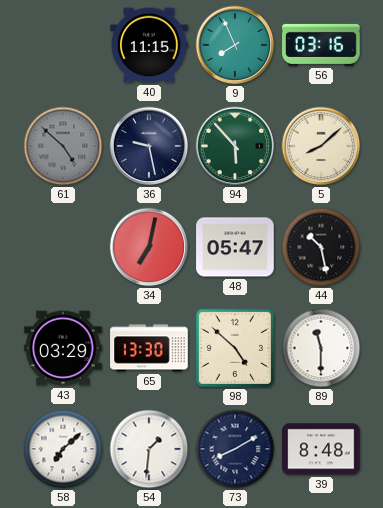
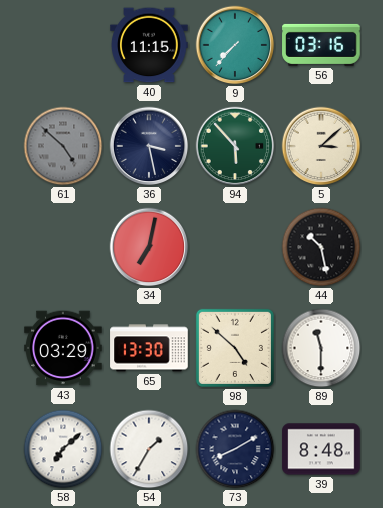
9: 7:56 -> 7:37 (235, 45)
36: 9:28 -> 3:28 (149, 146)
5: 8:08 -> 3:08 (321, 146)
48: 05:47 -> none (235, 247)
54: 1:31 -> 1:35 (149, 449)
